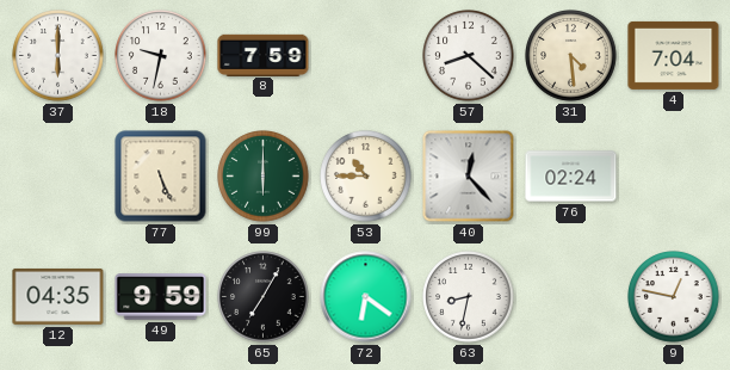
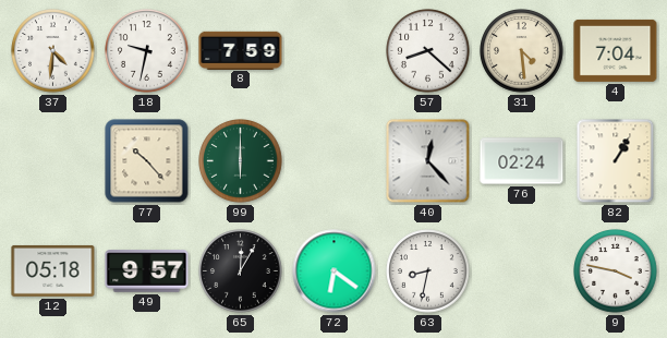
37: 6:00 -> 4:31 (53, 51)
77: 5:26 -> 10:23 (147, 161)
53: 10:45 -> none (366, 177)
82: none -> 1:05 (616, 161)
12: 04:35 -> 05:18 (53, 270)
49: 9:59 -> 9:57 (147, 271)
65: 7:05 -> 12:05 (241, 271)
9: 12:47 -> 3:47 (616, 271)
